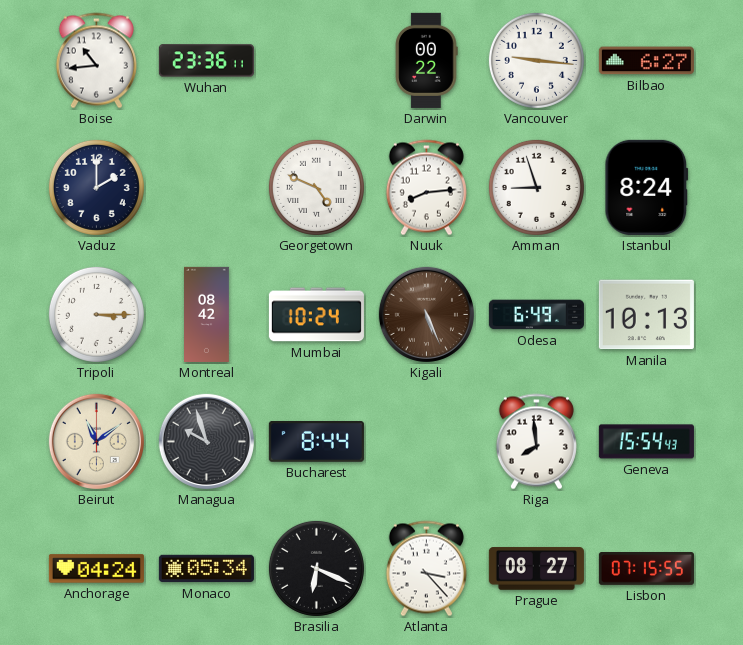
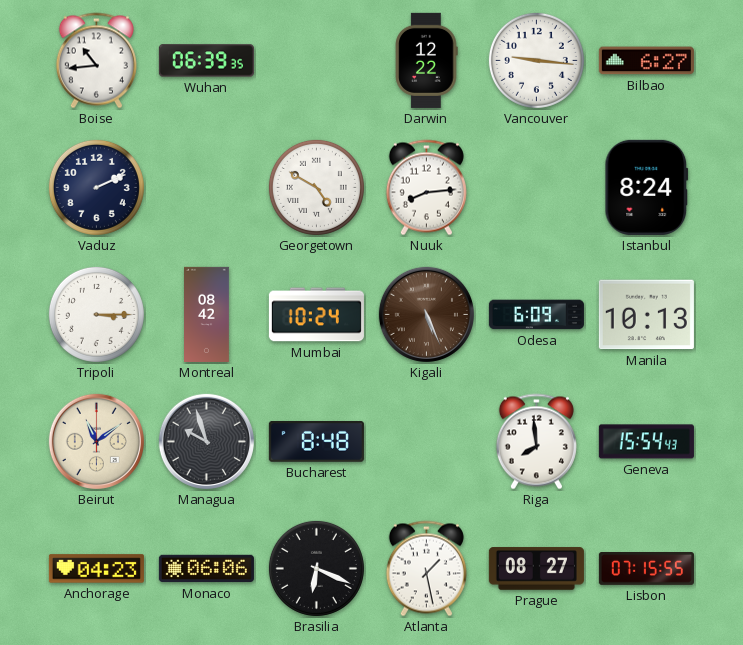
Wuhan: 23:36 -> 06:39 (206, 61)
Darwin: 00:22 -> 12:22 (427, 60)
Vaduz: 2:00 -> 2:11 (96, 187)
Georgetown: 4:49 -> 4:50 (316, 187)
Amman: 8:57 -> none (536, 187)
Odesa: 6:49 -> 6:09 (536, 315)
Bucharest: 8:44 -> 8:48 (316, 442)
Anchorage: 04:24 -> 04:23 (96, 569)
Monaco: 05:34 -> 06:06 (206, 569)
Atlanta: 3:23 -> 1:28 (426, 569)
